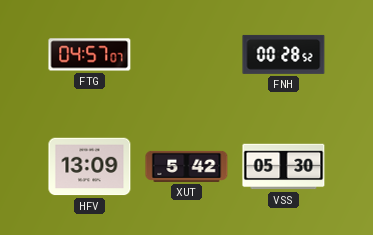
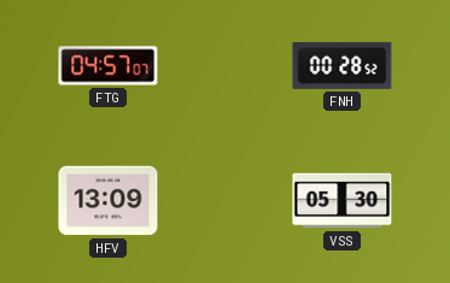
XUT: 5:42 -> none (187, 166)
